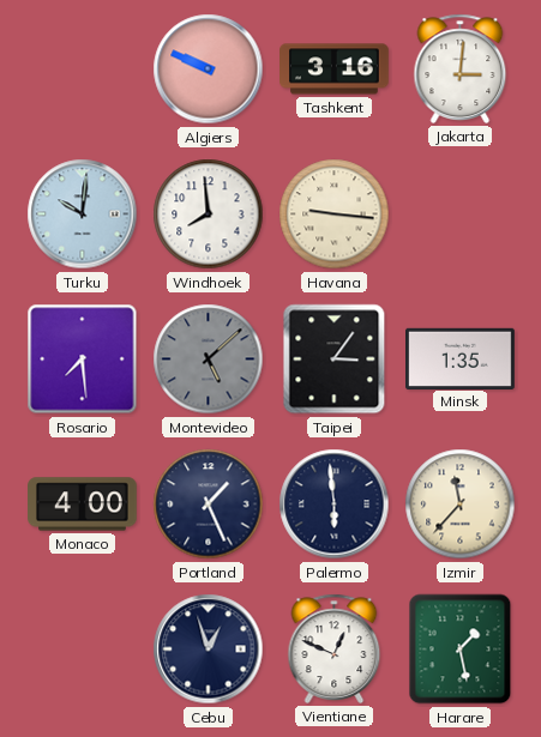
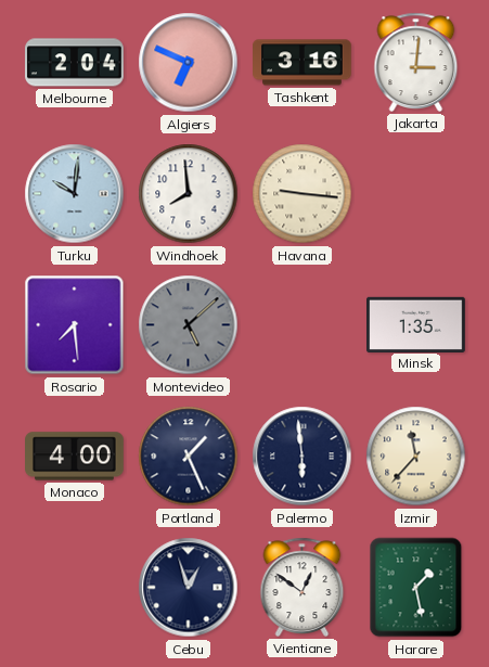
Melbourne: none -> 2:04 (75, 63)
Algiers: 9:49 -> 6:49 (189, 63)
Taipei: 3:06 -> none (335, 360)
Vientiane: 12:49 -> 12:51 (303, 587)
